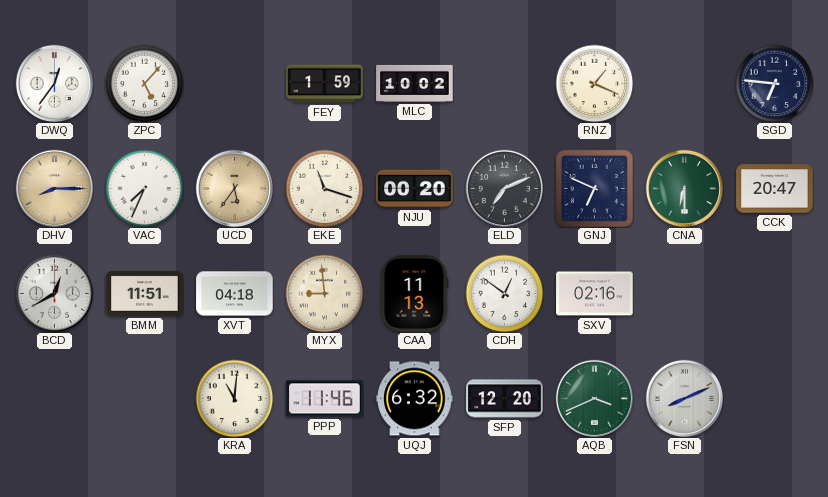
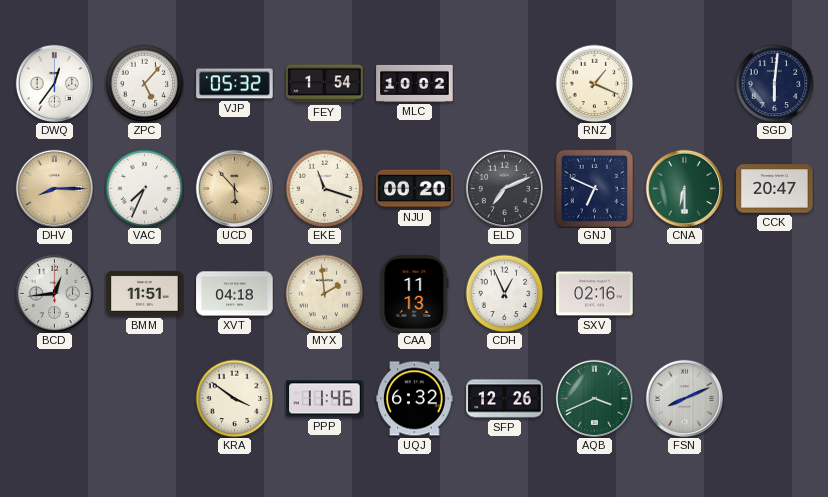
VJP: none -> 05:32 (235, 84)
FEY: 1:59 -> 1:54 (325, 84)
SGD: 6:46 -> 6:01 (774, 83)
UCD: 5:36 -> 5:53 (234, 188)
BCD: 12:40 -> 12:44 (54, 293)
MYX: 8:59 -> 1:59 (324, 293)
CDH: 12:51 -> 12:56 (504, 293)
KRA: 11:01 -> 3:51 (234, 398)
SFP: 12:20 -> 12:26 (505, 399)
